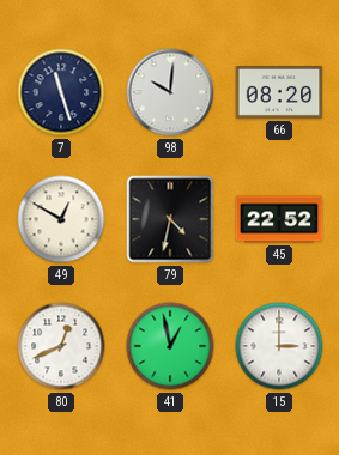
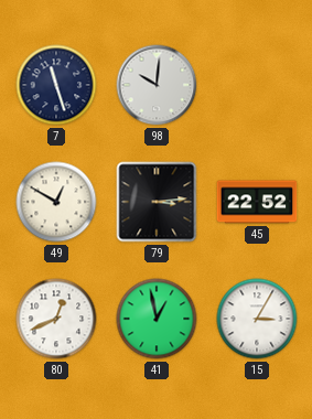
66: 08:20 -> none (279, 93)
79: 4:32 -> 3:14 (157, 202)
15: 3:00 -> 3:05 (257, 319)
